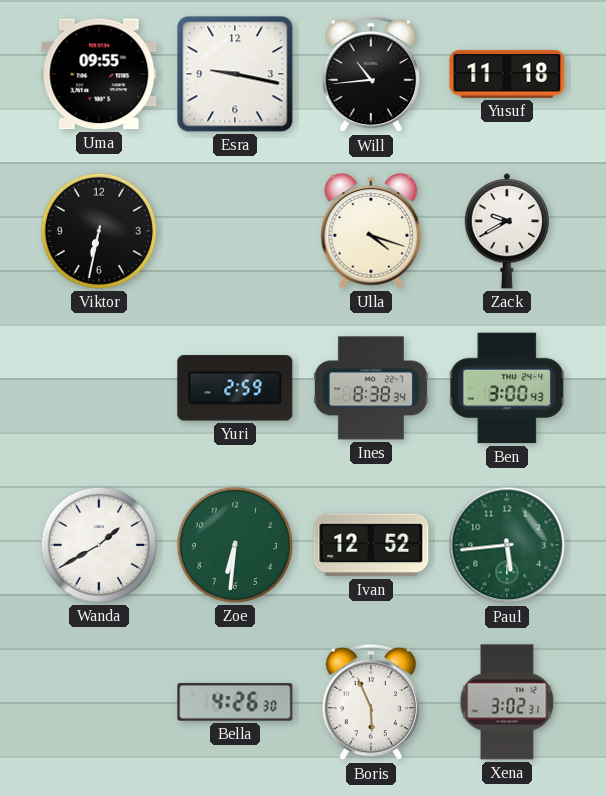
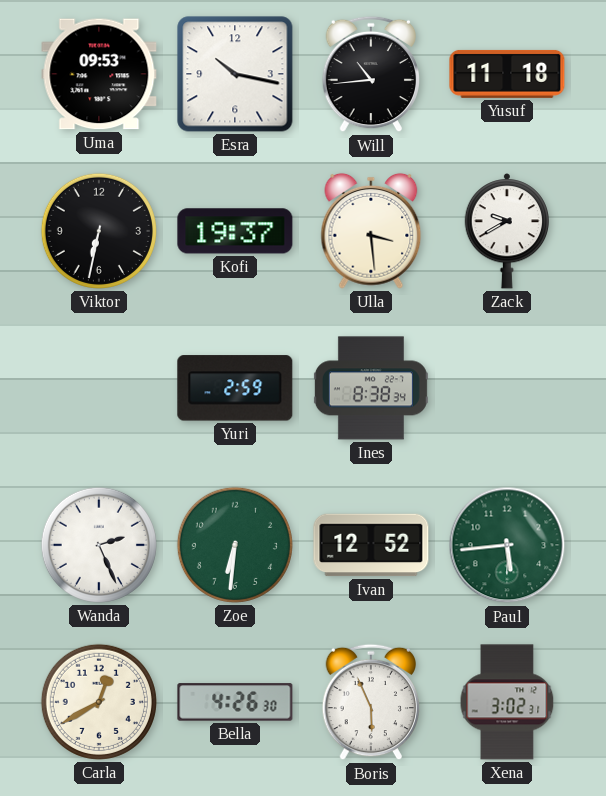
Uma: 09:55 -> 09:53 (99, 74)
Esra: 9:17 -> 10:17 (235, 74)
Kofi: none -> 19:37 (235, 231)
Ulla: 4:18 -> 3:29 (371, 231)
Ben: 3:00 -> none (507, 388)
Wanda: 1:40 -> 2:26 (99, 545)
Carla: none -> 12:40 (99, 702)
